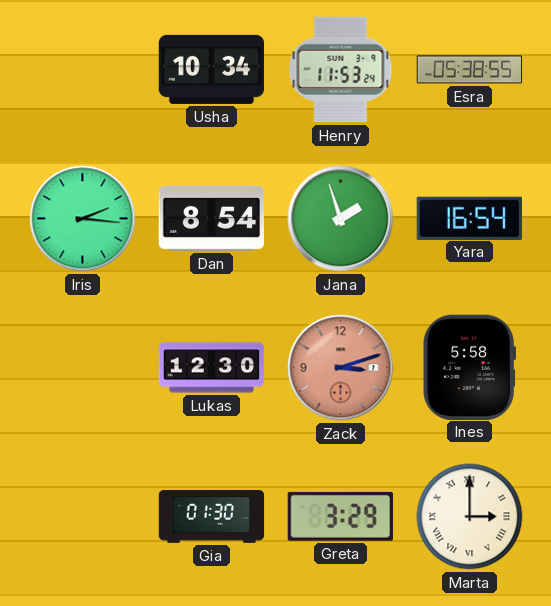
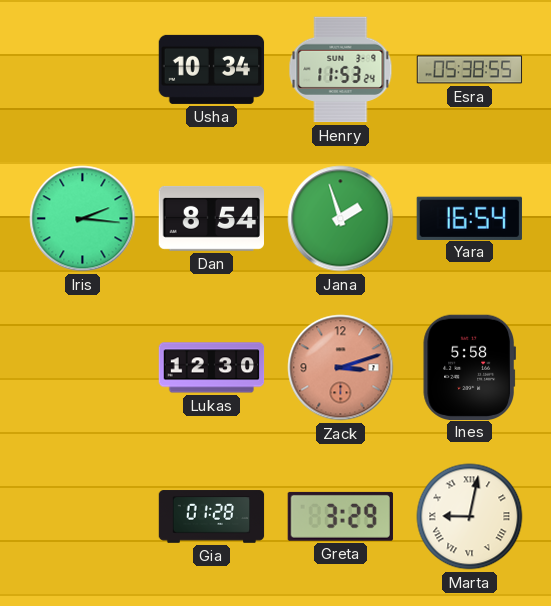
Gia: 01:30 -> 01:28 (212, 517)
Marta: 3:00 -> 9:02 (470, 517)
